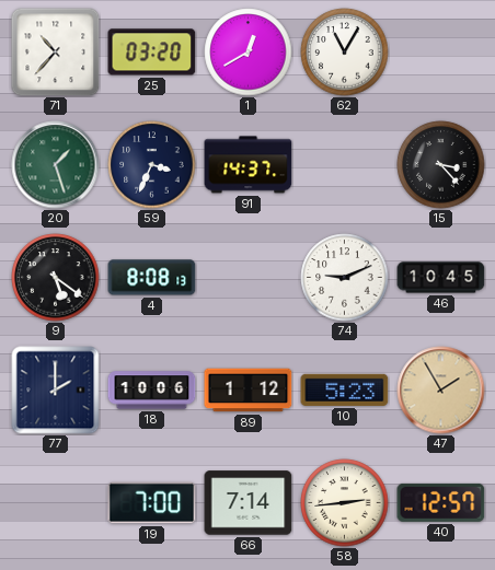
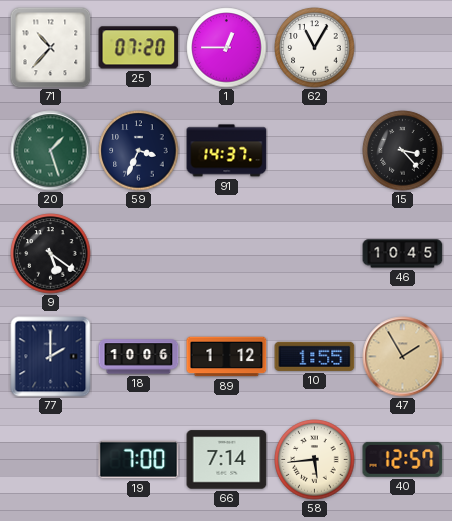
25: 03:20 -> 07:20 (139, 48)
1: 12:40 -> 12:45 (227, 48)
4: 8:08 -> none (152, 278)
74: 9:11 -> none (345, 278)
10: 5:23 -> 1:55 (315, 356)
58: 2:44 -> 5:44 (315, 460)
